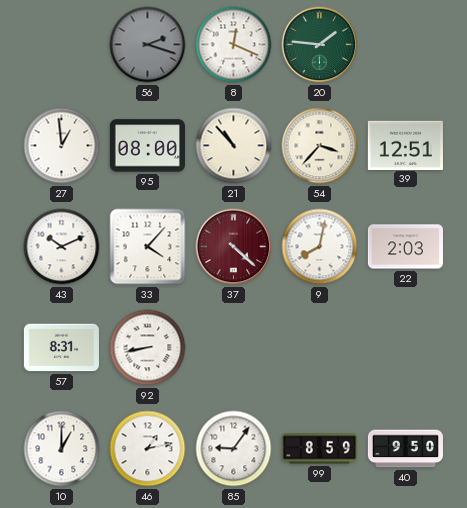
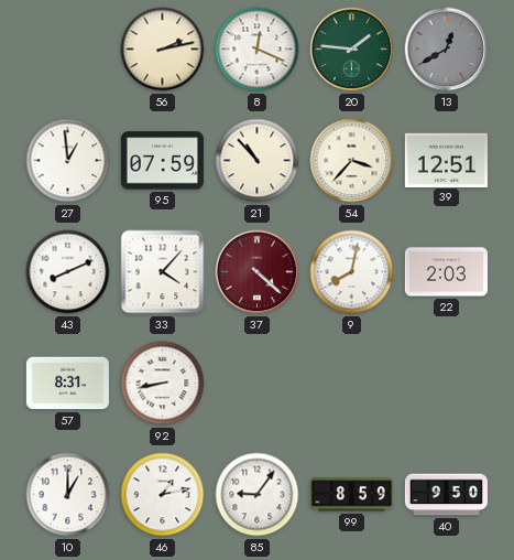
56: 2:18 -> 2:13 (163, 50)
56 dial: grey -> cream (163, 50)
13: none -> 12:40 (447, 50)
95: 08:00 -> 07:59 (162, 161)
43: 10:11 -> 8:11 (68, 272)
